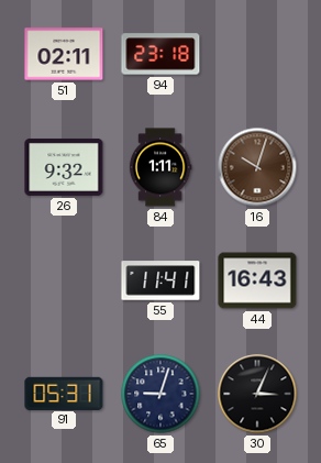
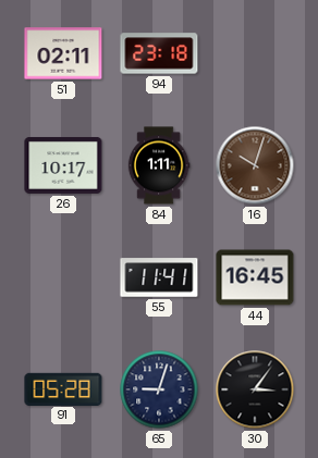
26: 9:32 -> 10:17 (63, 165)
44: 16:43 -> 16:45 (255, 277)
91: 05:31 -> 05:28 (63, 388)
30: 3:04 -> 3:06 (255, 389)
